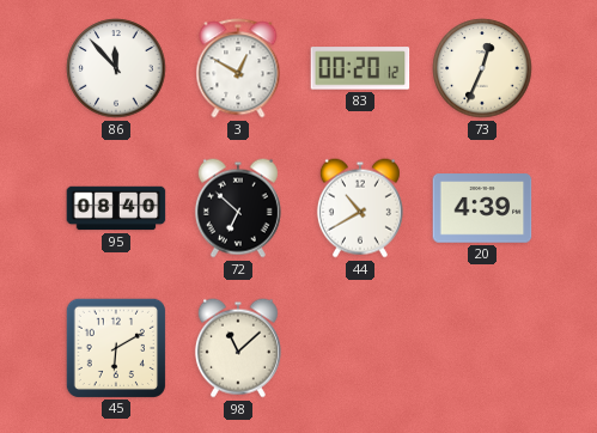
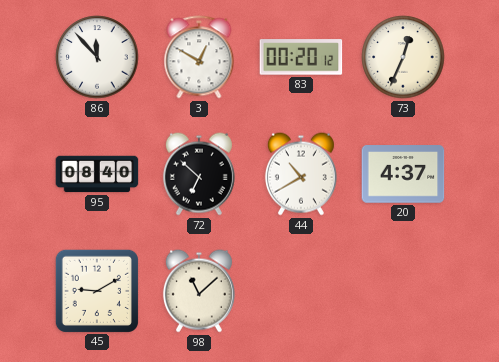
20: 4:39 -> 4:37 (403, 174)
45: 6:10 -> 9:10 (96, 290)
